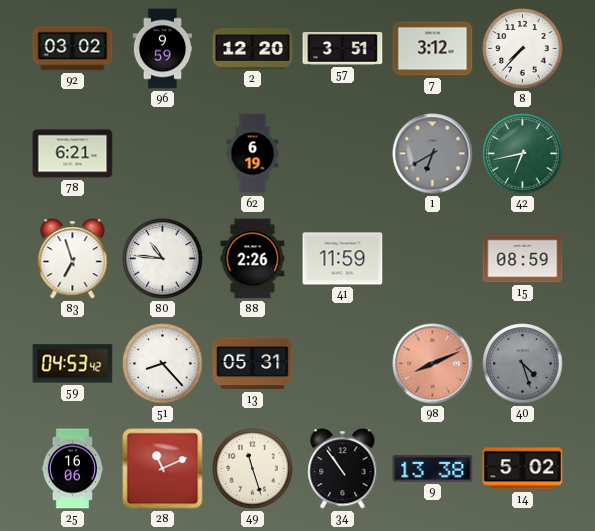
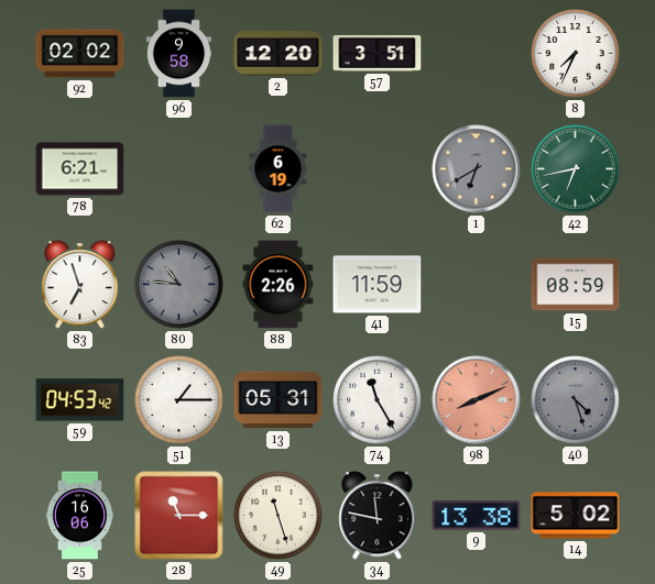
92: 03:02 -> 02:02 (80, 54)
96: 9:59 -> 9:58 (179, 54)
7: 3:12 -> none (433, 49)
8: 7:37 -> 7:34 (576, 54)
80 dial: white -> grey (179, 285)
51: 8:23 -> 1:15 (179, 400)
74: none -> 11:25 (378, 400)
28: 11:11 -> 11:15 (179, 516)
34: 10:54 -> 11:47 (378, 516)
